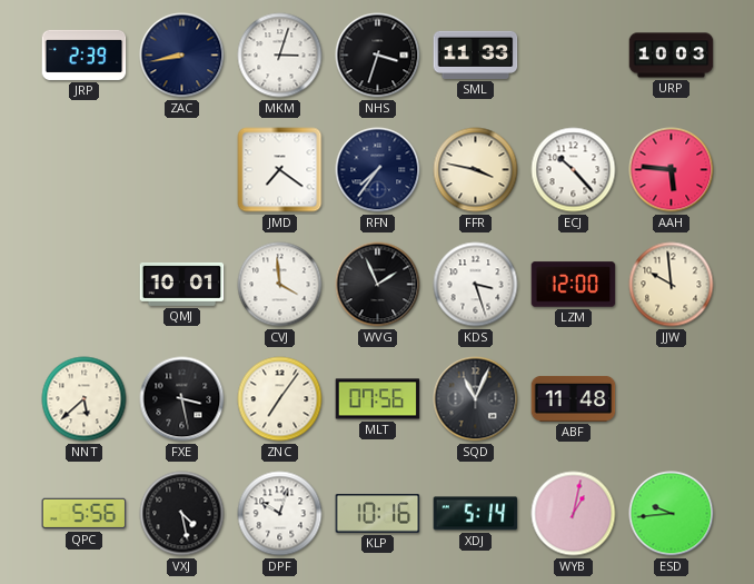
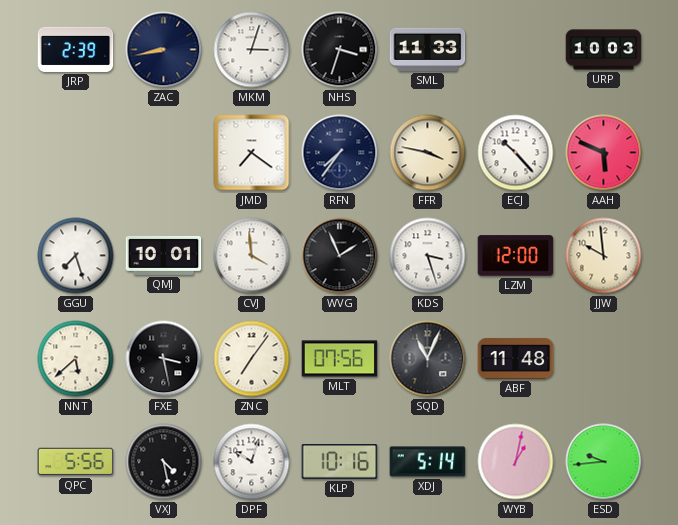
AAH: 5:46 -> 5:49 (604, 153)
GGU: none -> 7:27 (76, 256)
